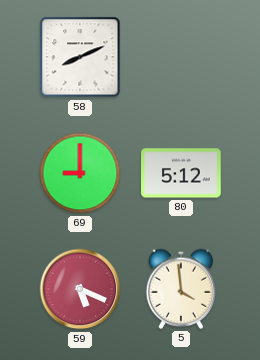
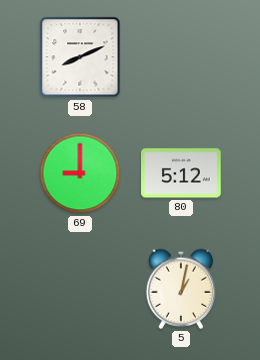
59: 5:19 -> none (80, 289)
5: 3:59 -> 1:02 (181, 289)
